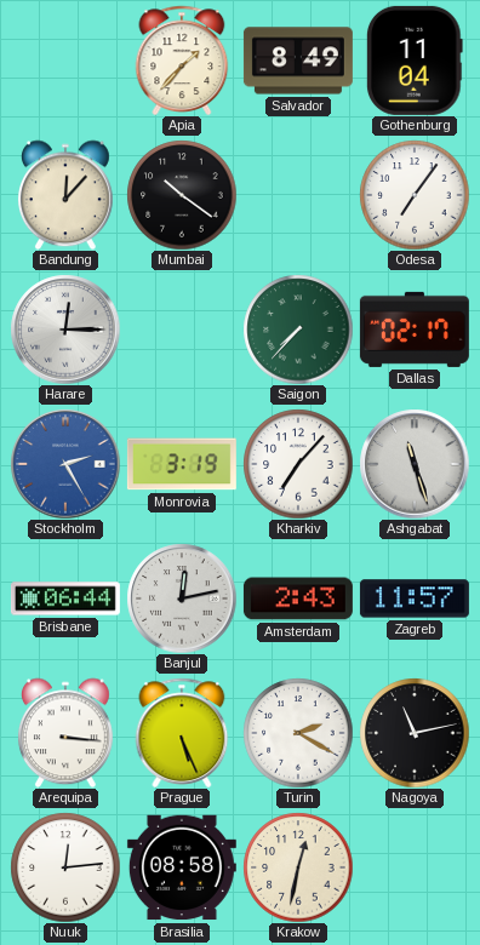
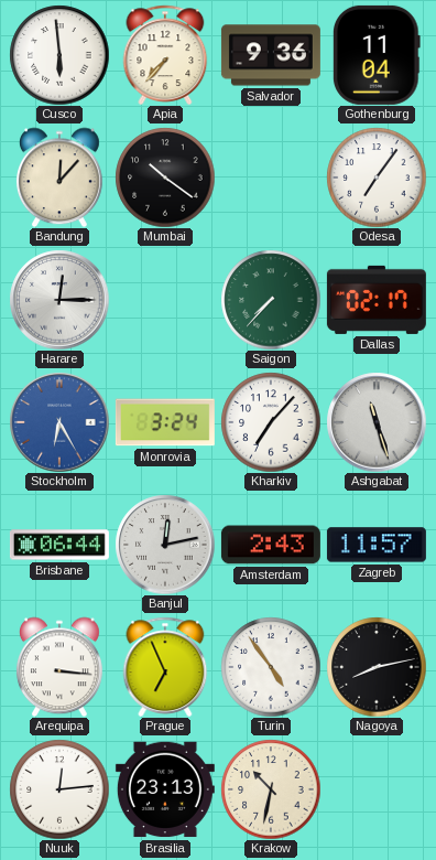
Cusco: none -> 5:59 (59, 55)
Apia: 1:37 -> 7:37 (165, 55)
Salvador: 8:49 -> 9:36 (271, 55)
Stockholm: 2:25 -> 6:25 (59, 422)
Monrovia: 3:19 -> 3:24 (165, 422)
Prague: 5:26 -> 6:56 (165, 667)
Turin: 2:20 -> 4:54 (271, 667)
Nagoya: 11:13 -> 8:13 (377, 667)
Brasilia: 08:58 -> 23:13 (165, 789)
Krakow: 12:32 -> 10:32 (271, 789)
